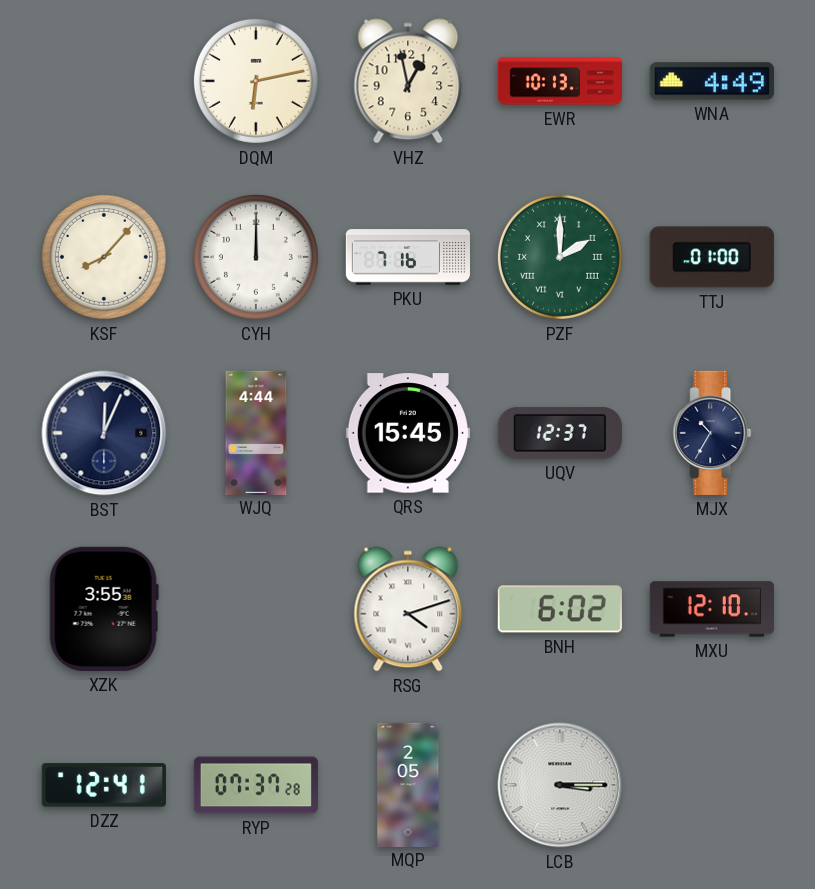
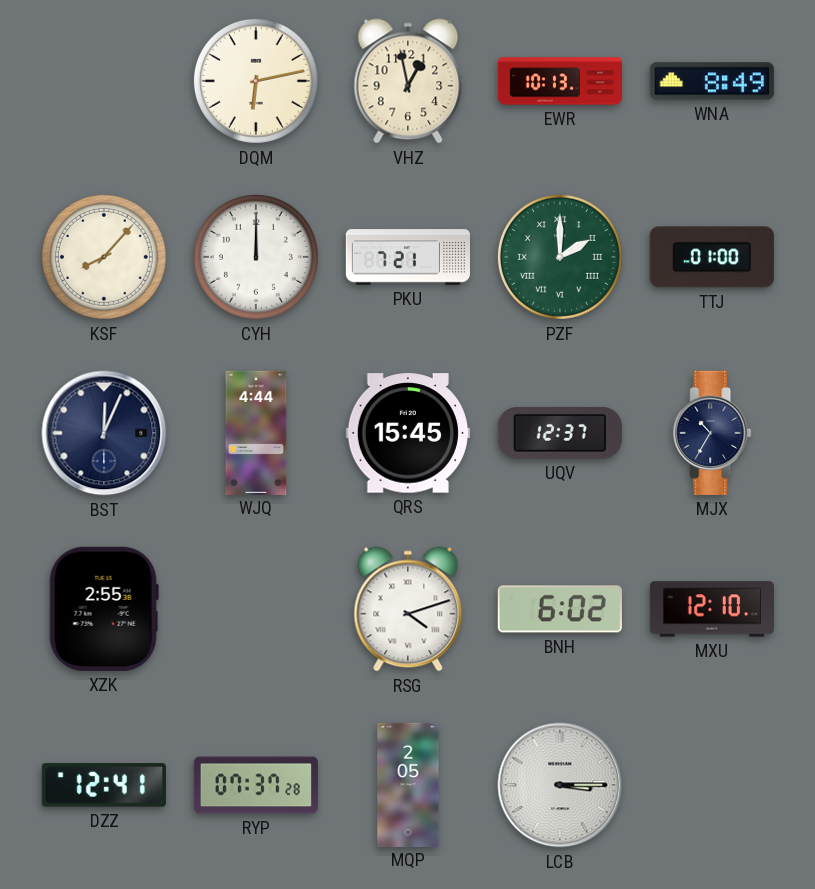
WNA: 4:49 -> 8:49 (712, 81)
PKU: 7:16 -> 7:21 (407, 257)
XZK: 3:55 -> 2:55 (104, 609)
